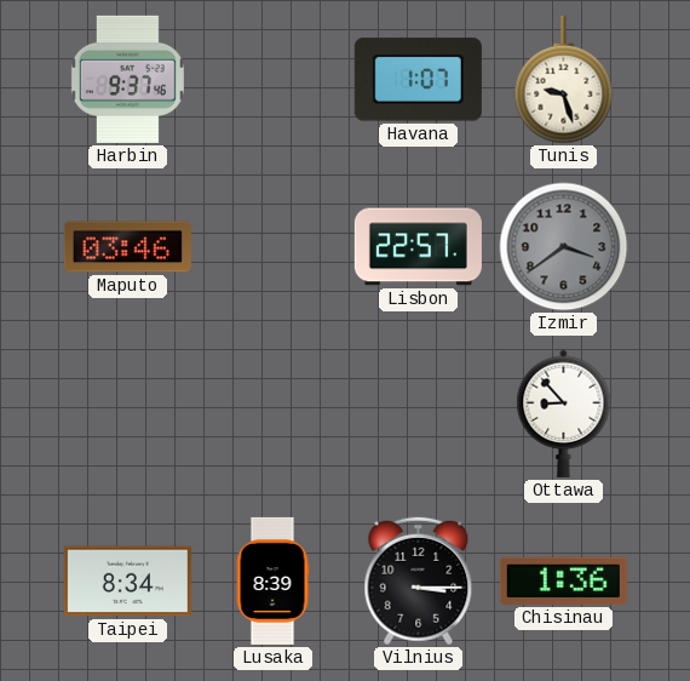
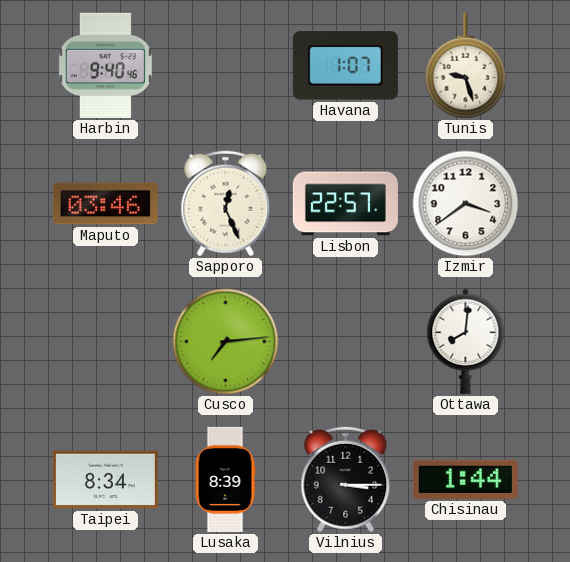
Harbin: 9:37 -> 9:40 (105, 65)
Sapporo: none -> 12:26 (226, 204)
Izmir dial: grey -> white (466, 204)
Cusco: none -> 7:14 (226, 342)
Ottawa: 8:53 -> 8:01 (466, 341)
Chisinau: 1:36 -> 1:44 (465, 479)
